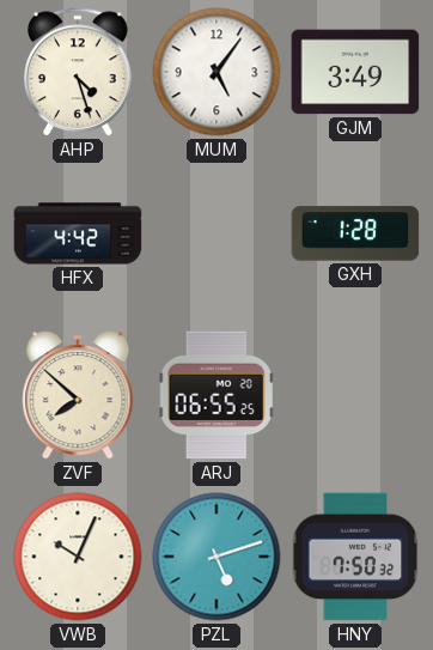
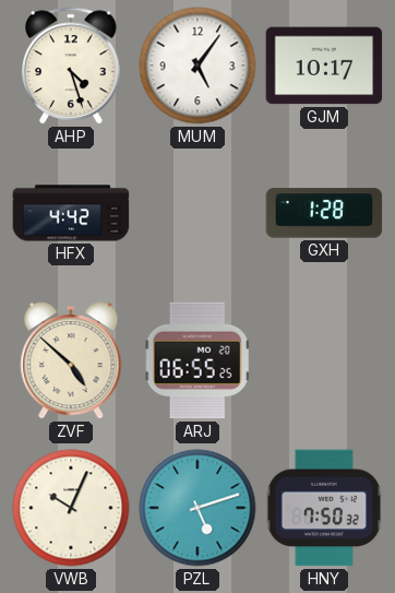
GJM: 3:49 -> 10:17 (324, 66)
ZVF: 7:52 -> 4:52 (71, 360)
